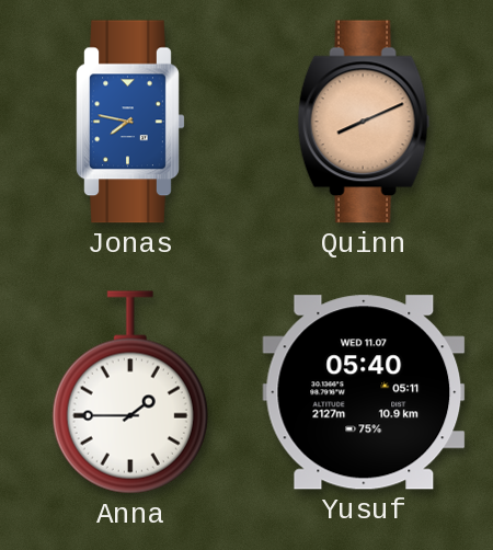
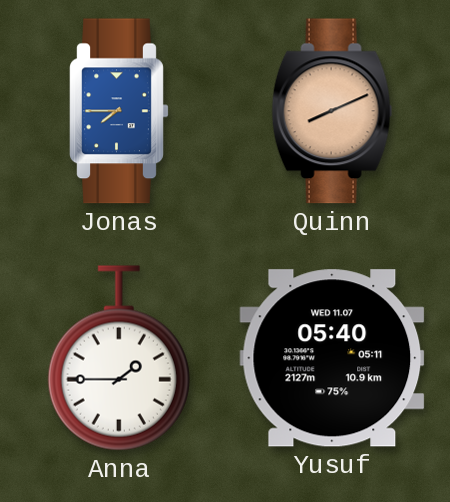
Jonas: 7:47 -> 7:45 (119, 111)
